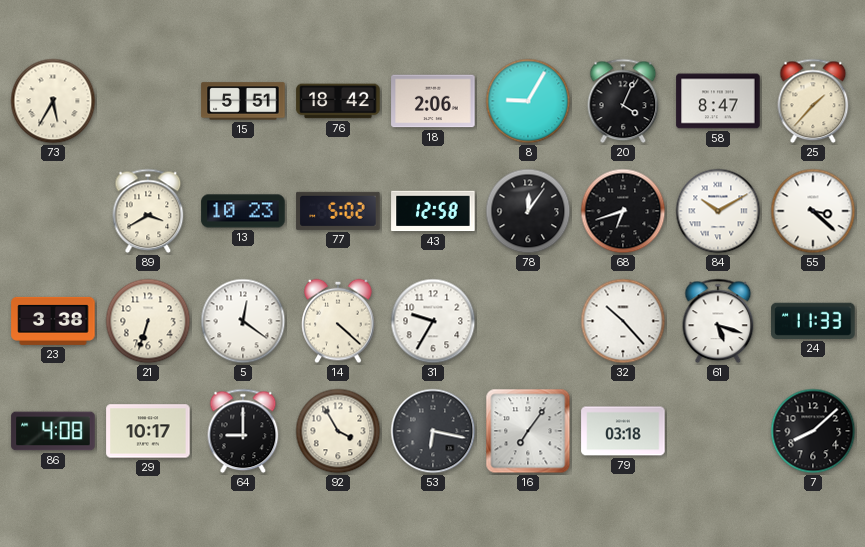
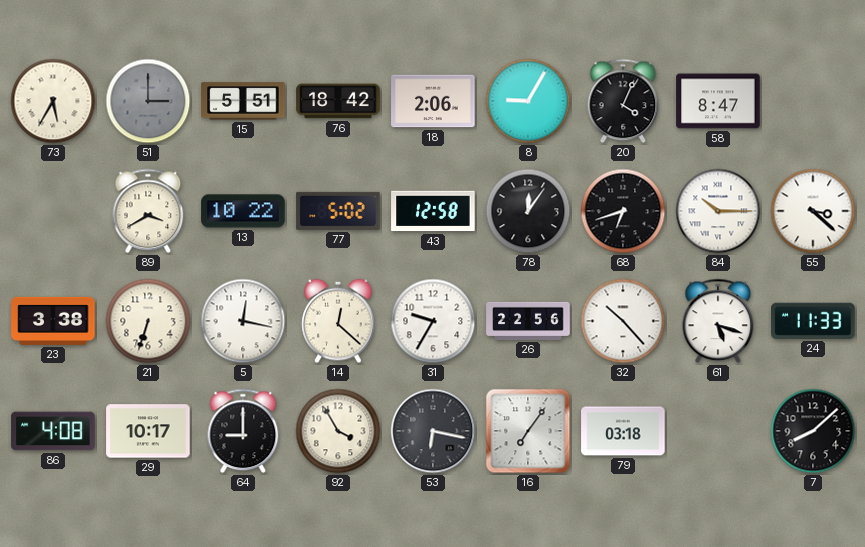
51: none -> 3:00 (148, 101)
25: 1:37 -> none (813, 101)
13: 10:23 -> 10:22 (243, 211)
84: 10:10 -> 10:15 (718, 211)
5: 12:21 -> 12:17 (243, 321)
14: 4:22 -> 12:22 (338, 321)
26: none -> 22:56 (528, 321)
